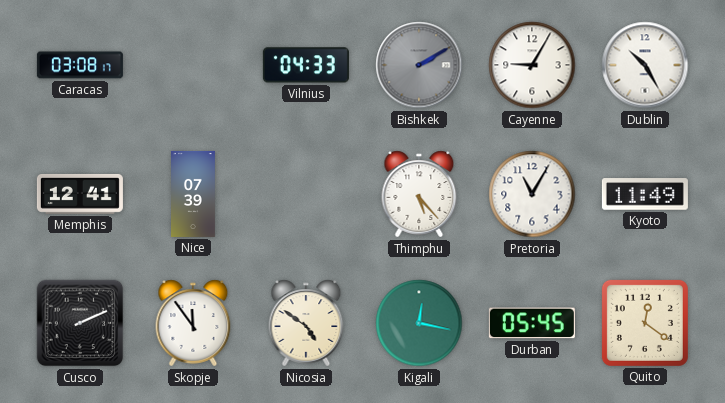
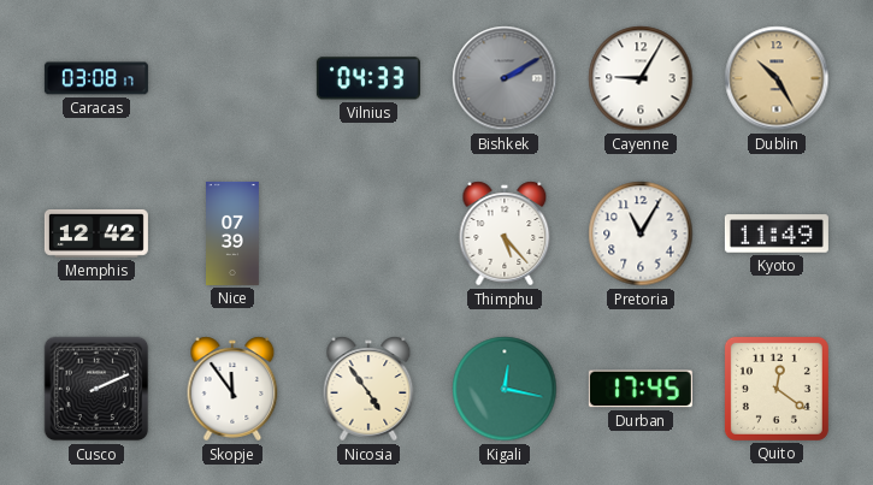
Dublin dial: white -> champagne (777, 78)
Memphis: 12:41 -> 12:42 (96, 233)
Nicosia: 4:51 -> 4:54 (368, 389)
Durban: 05:45 -> 17:45 (641, 389)
